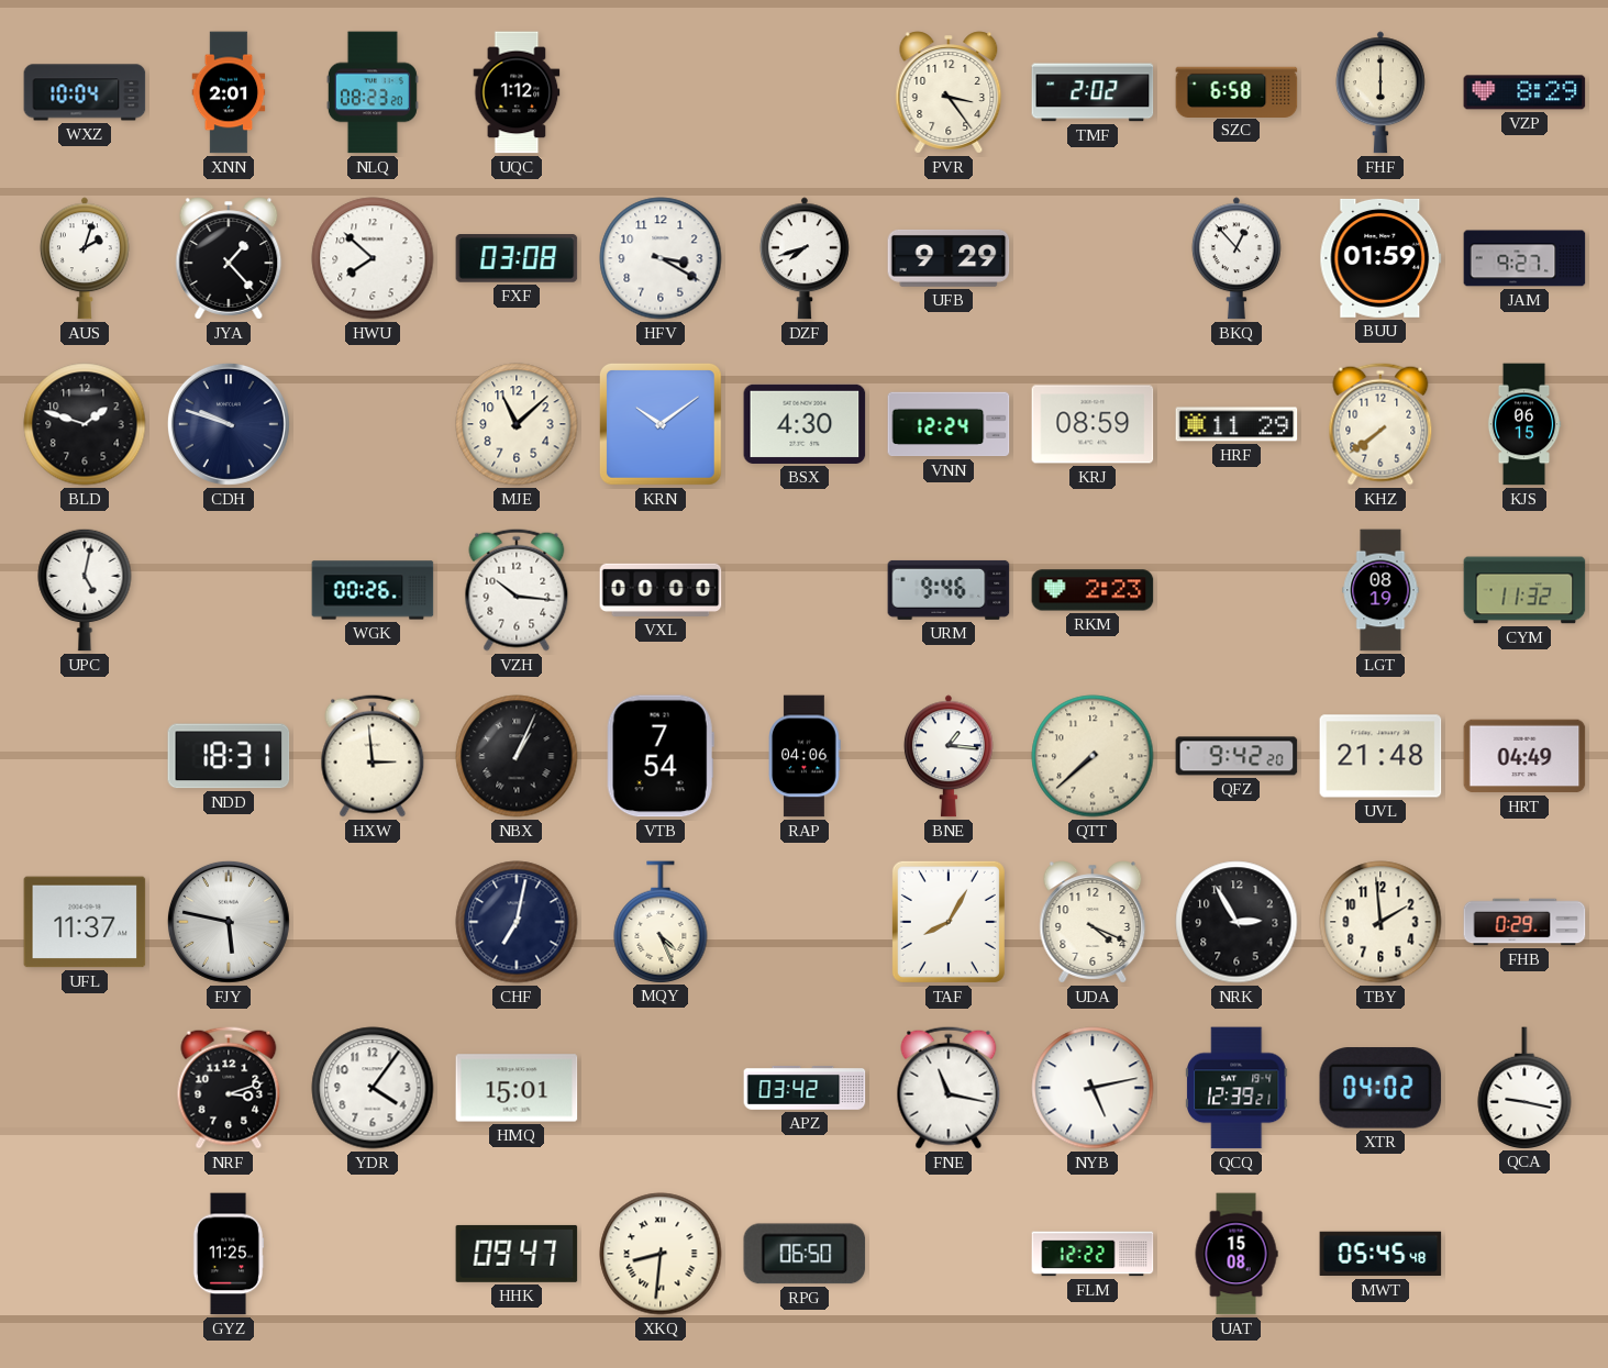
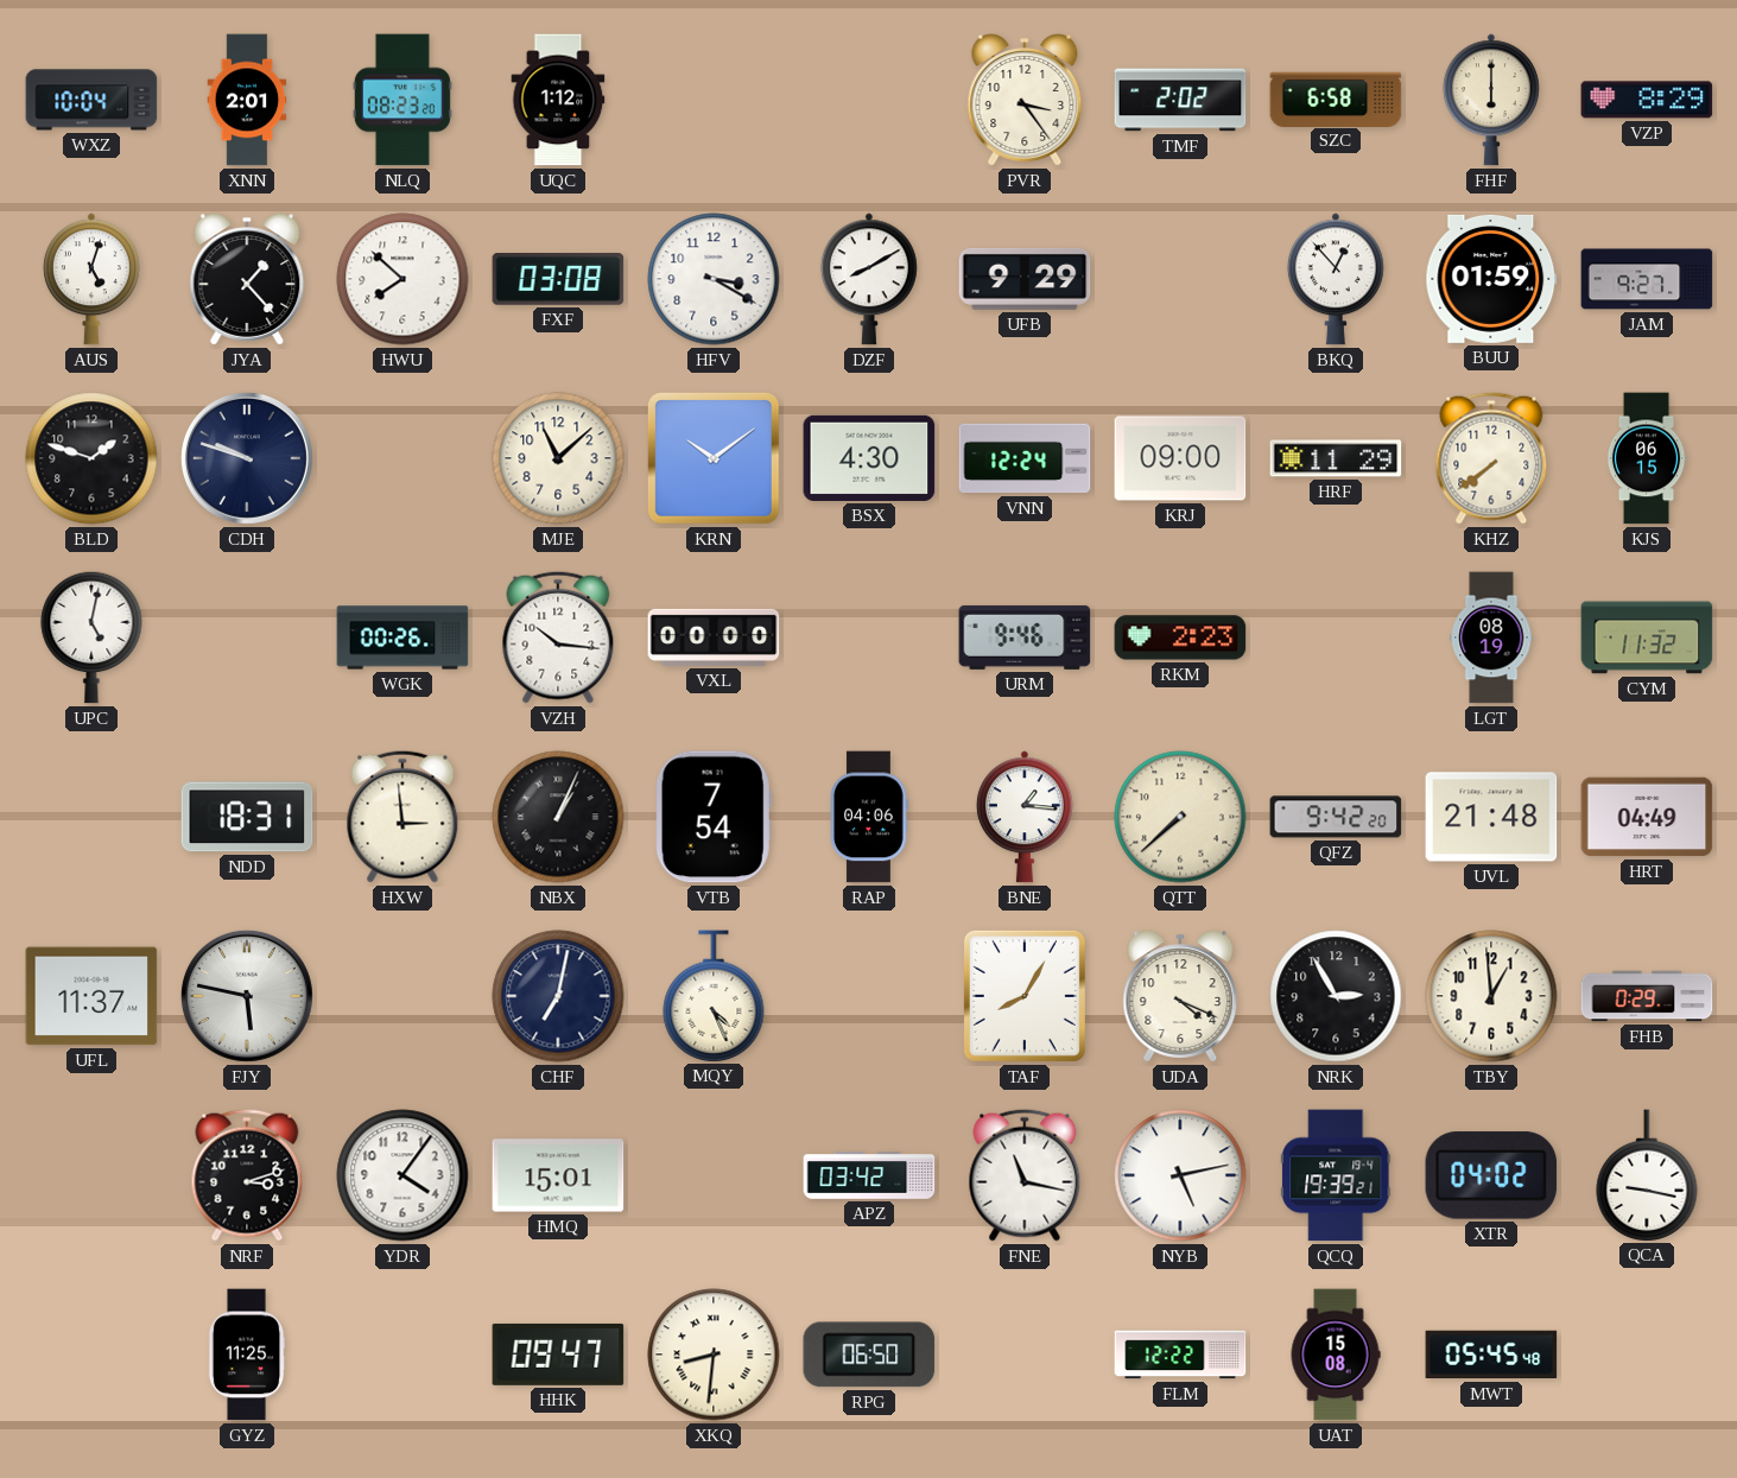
AUS: 2:03 -> 5:03 (91, 279)
DZF: 7:42 -> 8:10 (869, 279)
KRJ: 08:59 -> 09:00 (1180, 458)
TBY: 1:59 -> 12:59 (1491, 996)
QCQ: 12:39 -> 19:39 (1337, 1175)
